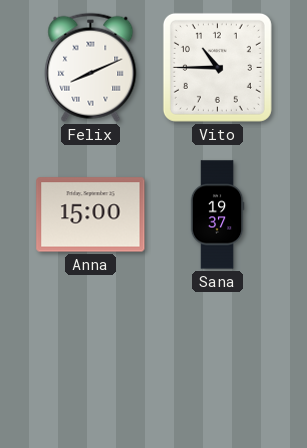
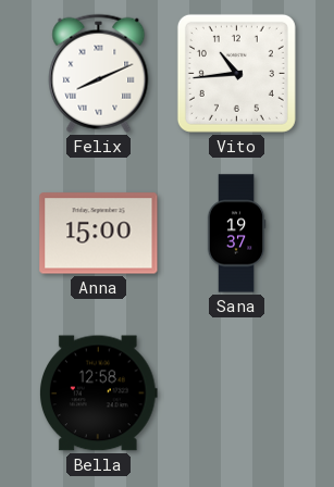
Vito: 10:45 -> 10:44 (236, 73)
Bella: none -> 12:58 (99, 394)
